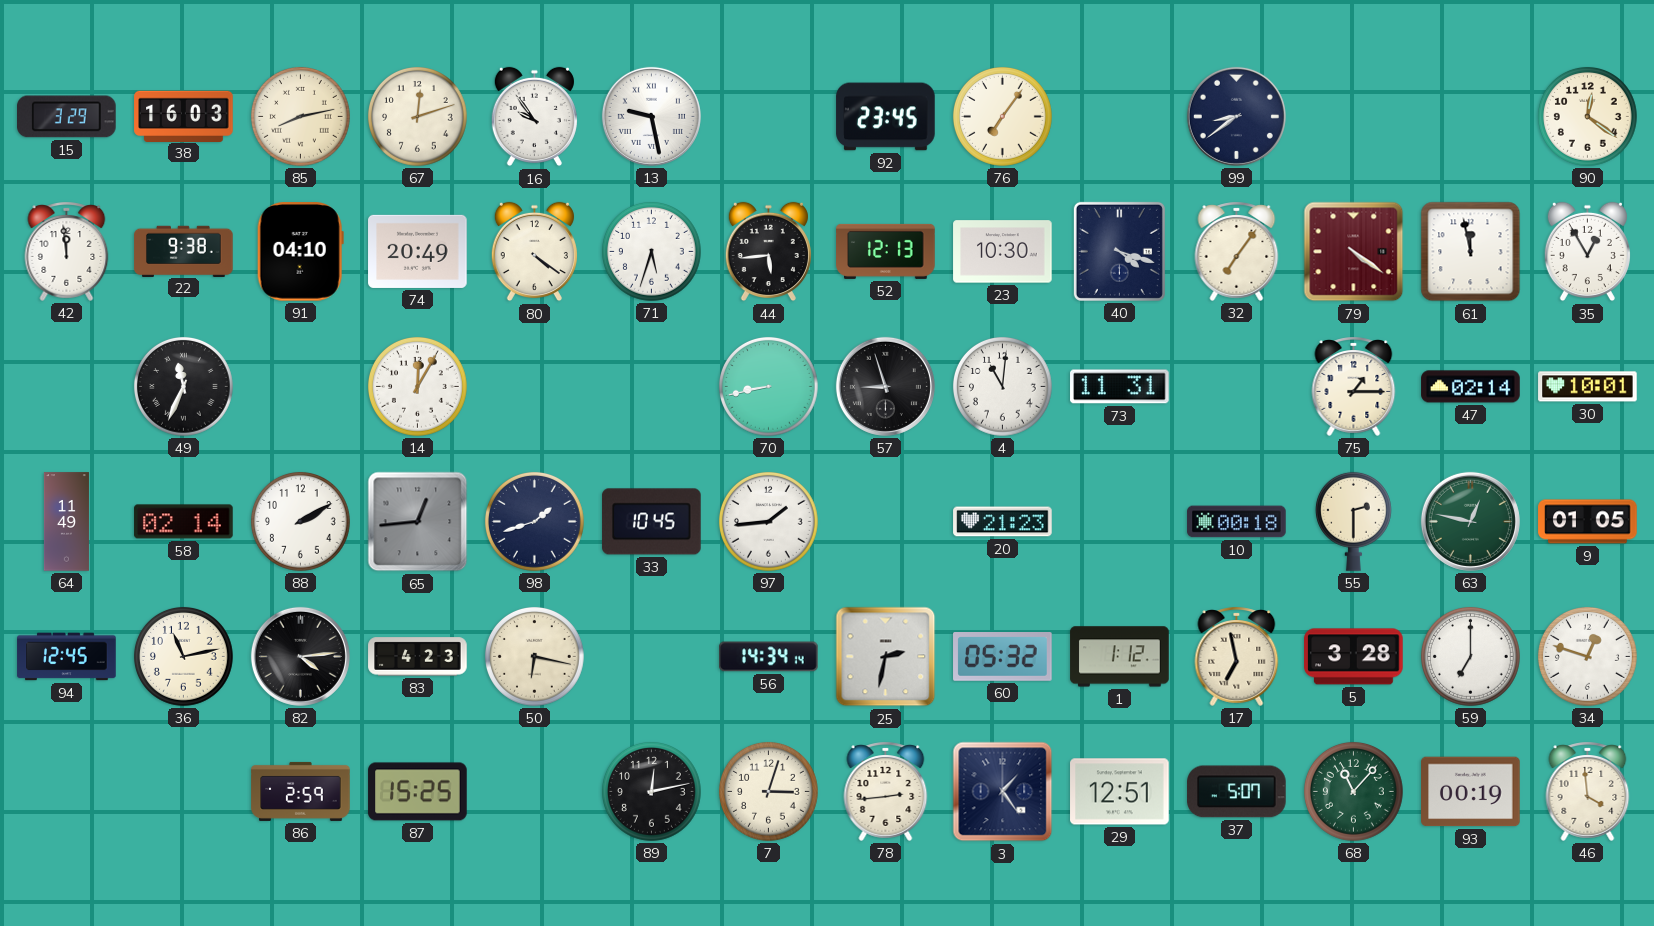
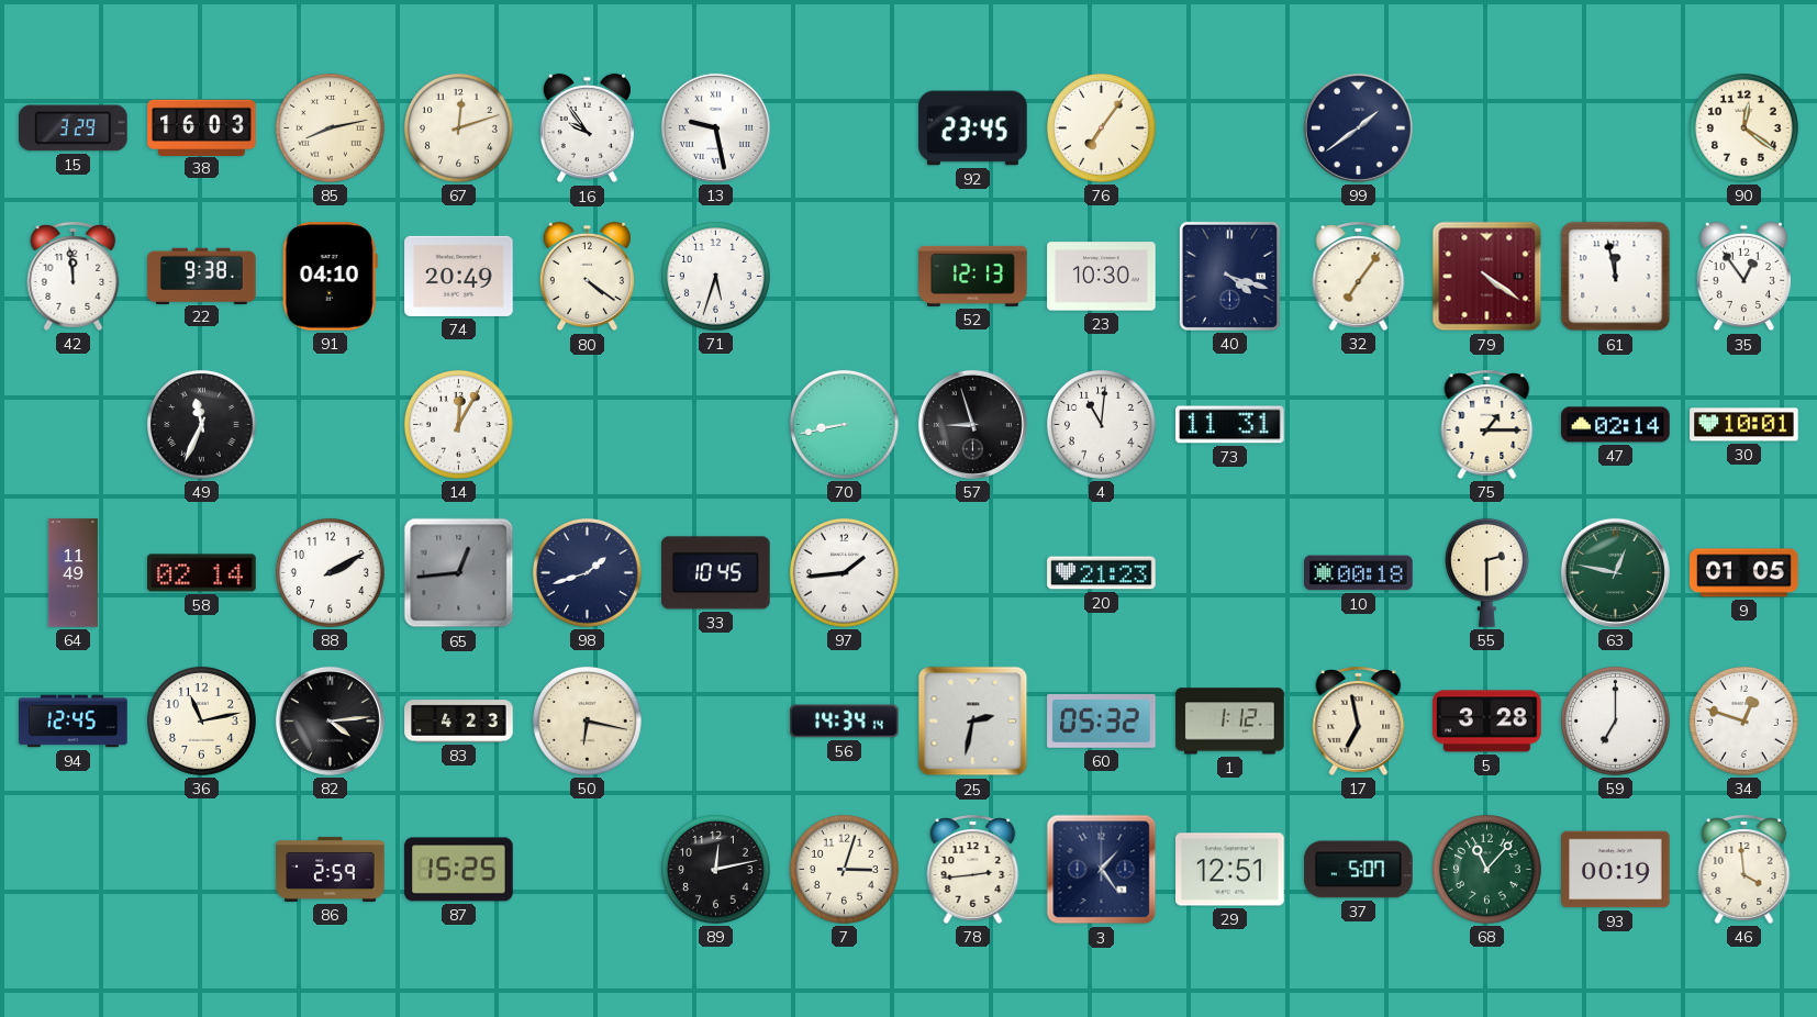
99: 8:39 -> 1:39 (1358, 127)
44: 5:44 -> none (768, 252)
35: 12:55 -> 12:54 (1743, 277)
